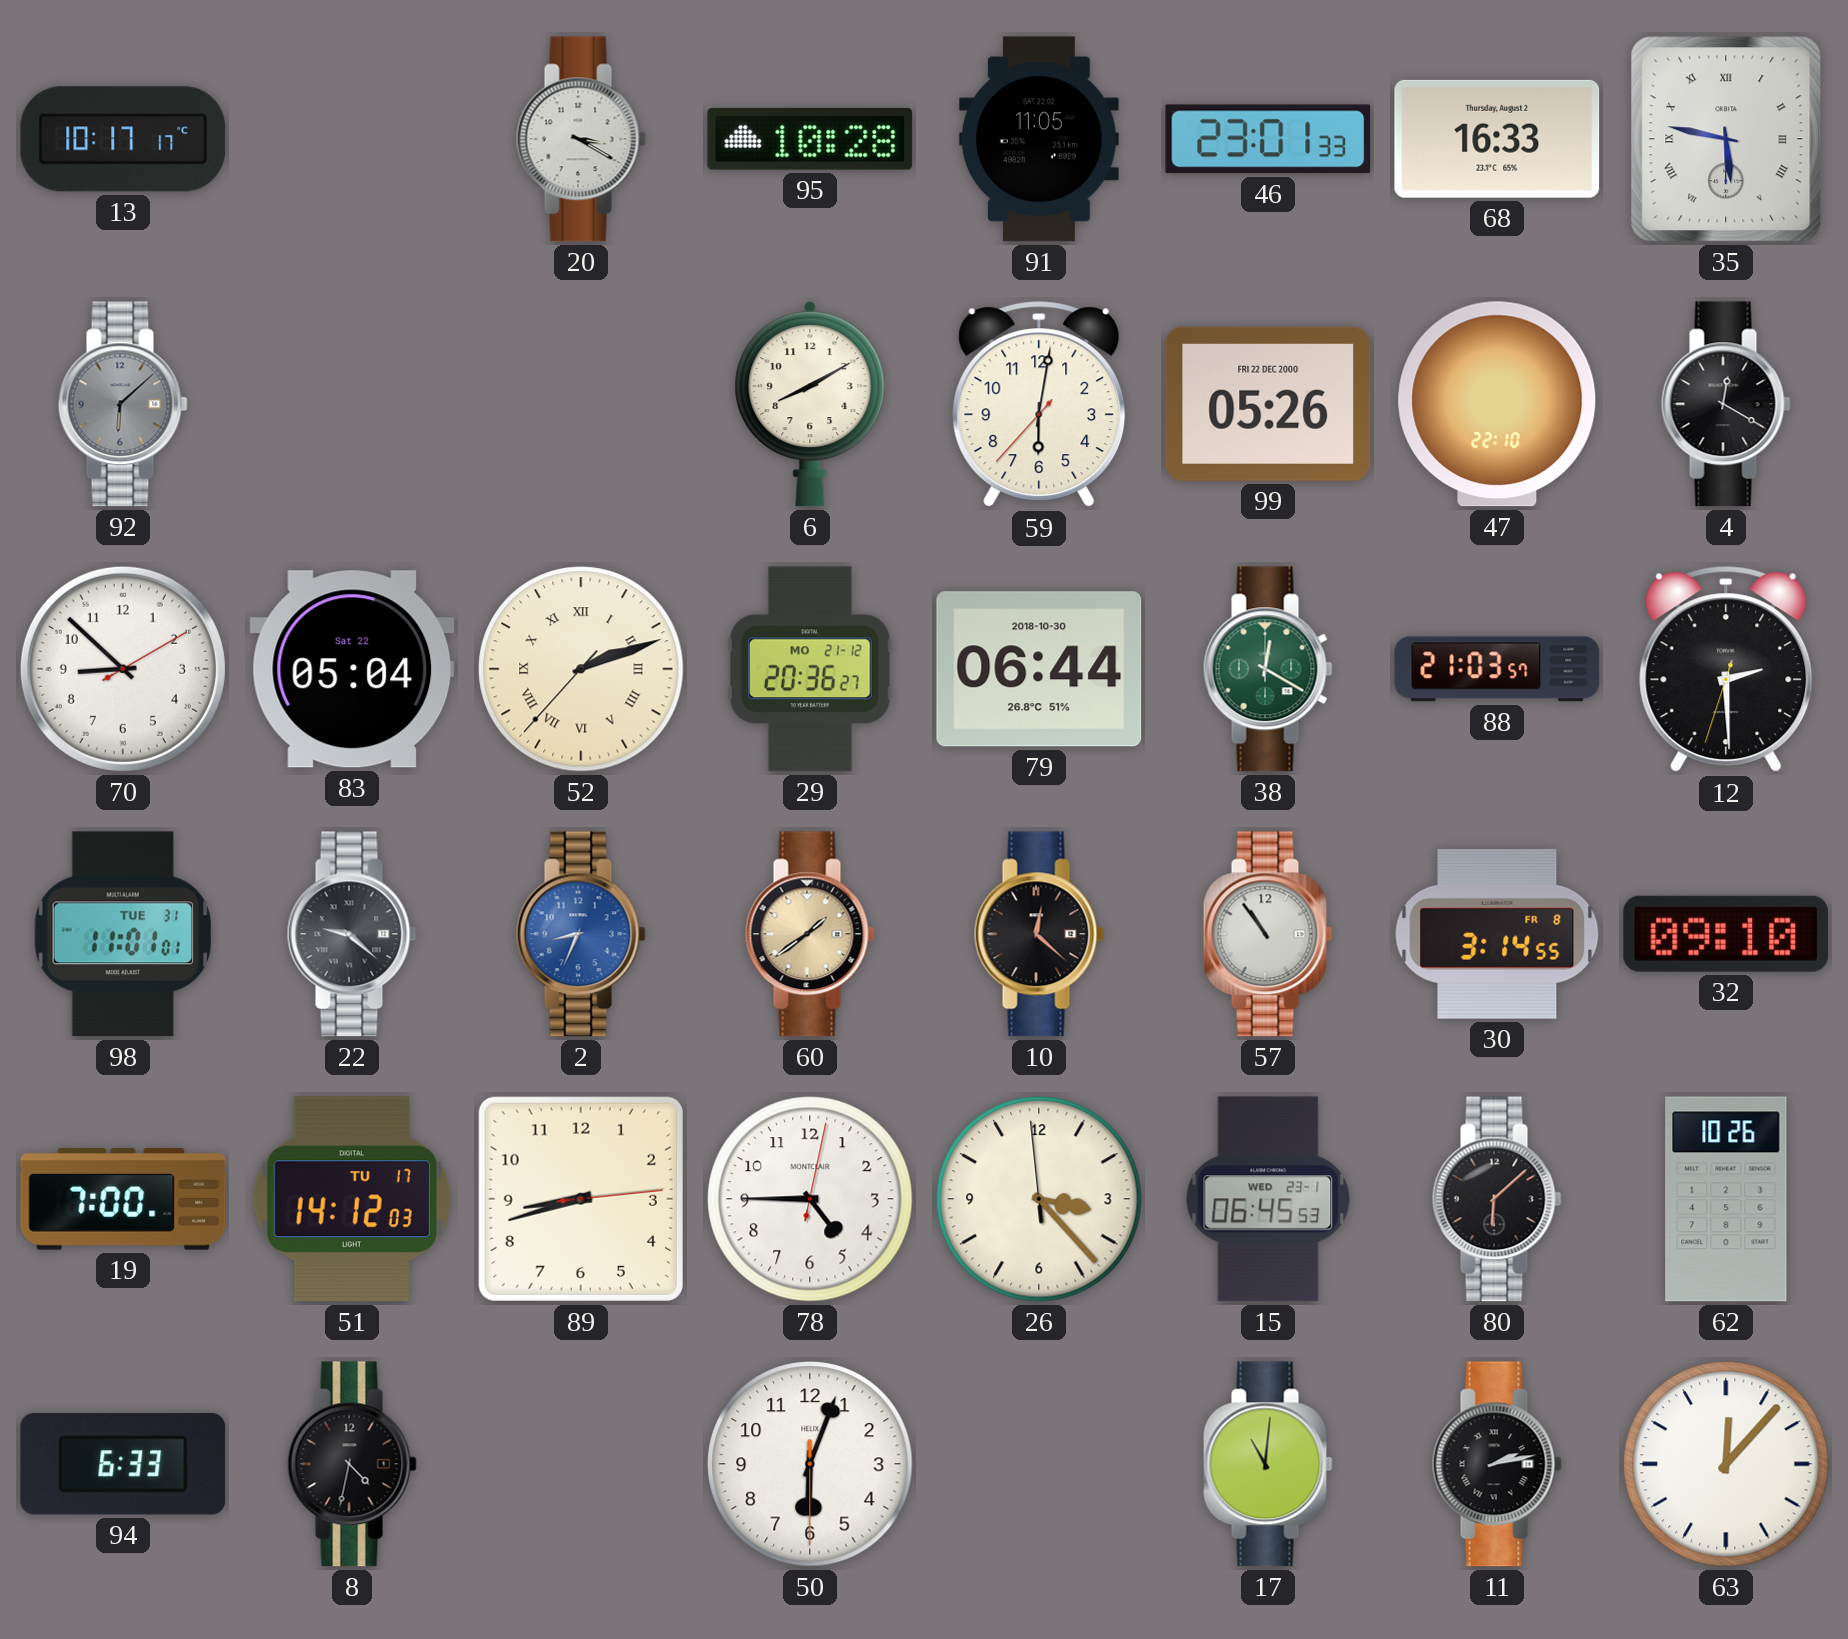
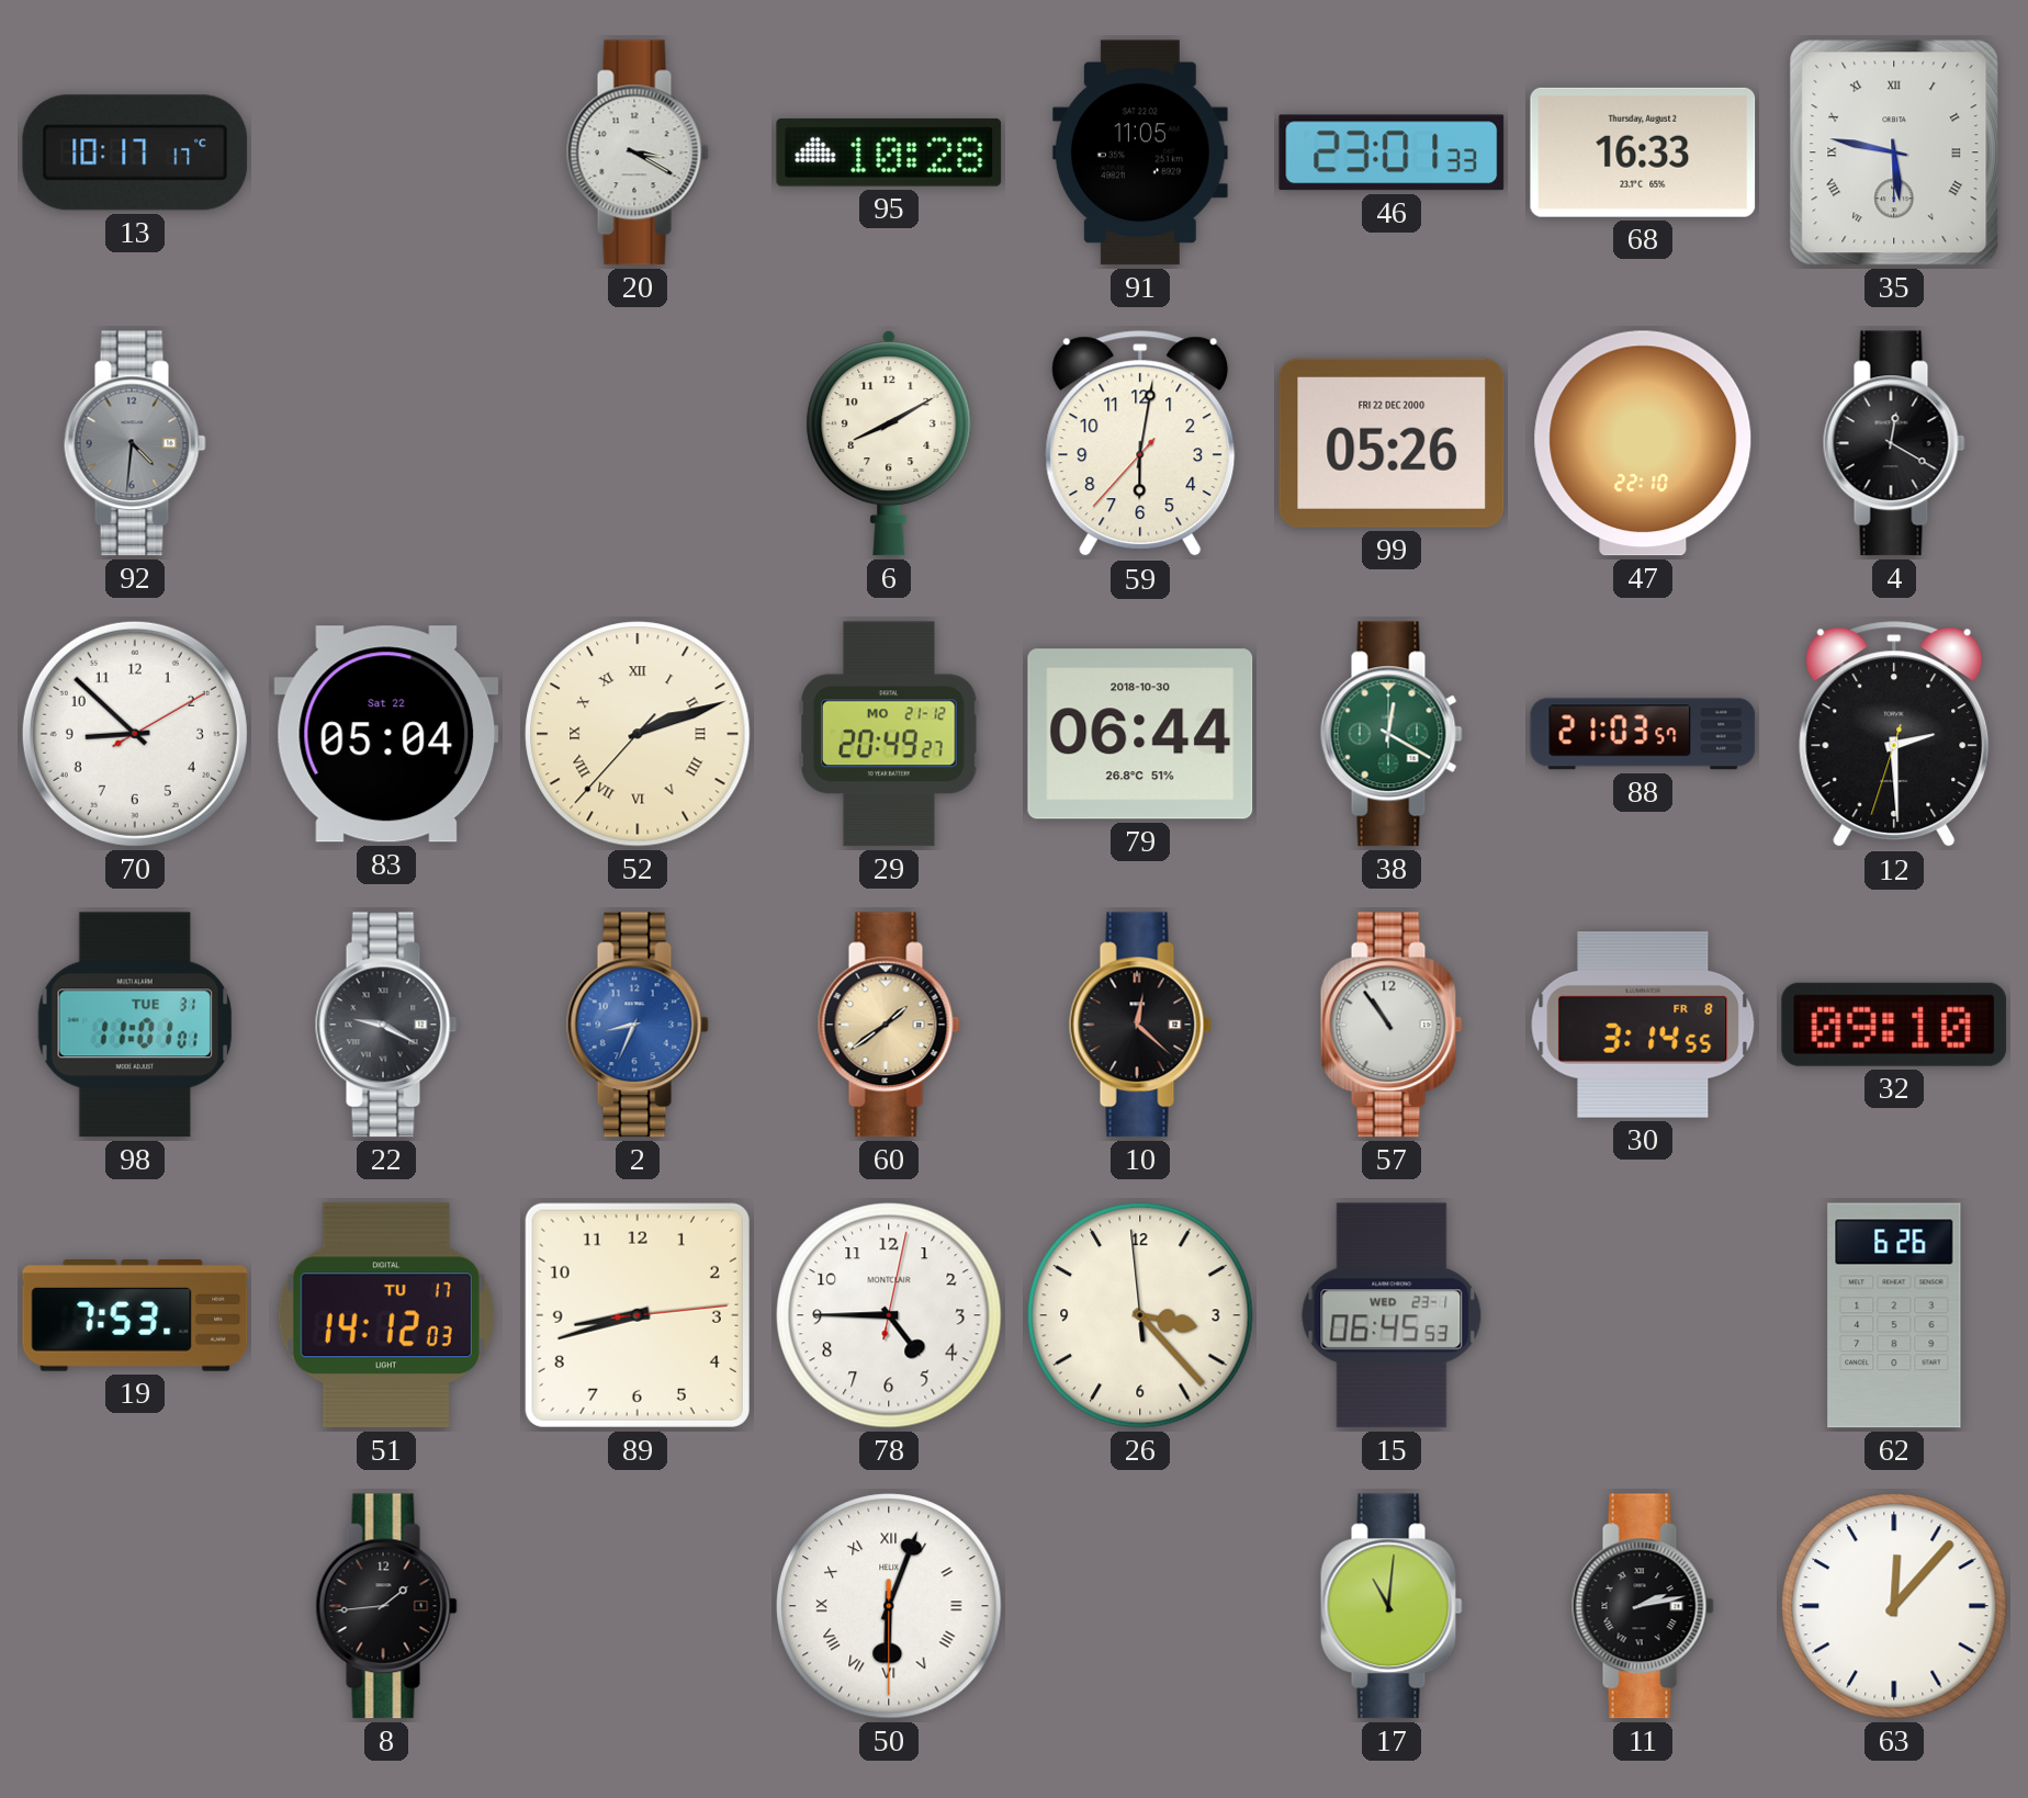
92: 6:08 -> 4:31 (135, 443)
29: 20:36 -> 20:49 (890, 734)
22: 9:22 -> 9:20 (386, 1025)
19: 7:00 -> 7:53 (135, 1316)
80: 6:08 -> none (1497, 1199)
62: 10:26 -> 6:26 (1894, 1315)
94: 6:33 -> none (123, 1464)
8: 4:32 -> 1:44 (386, 1606)
50 numerals: Arabic -> Roman (889, 1606)
